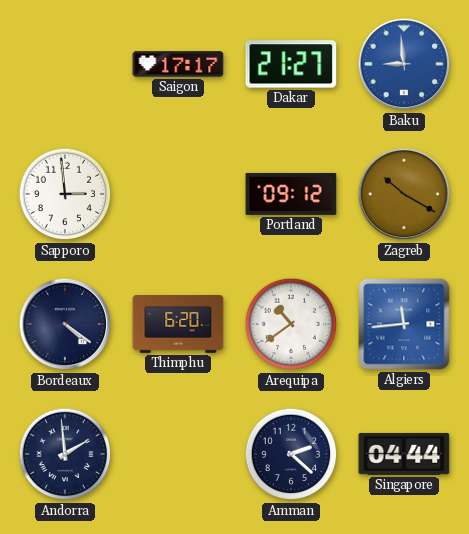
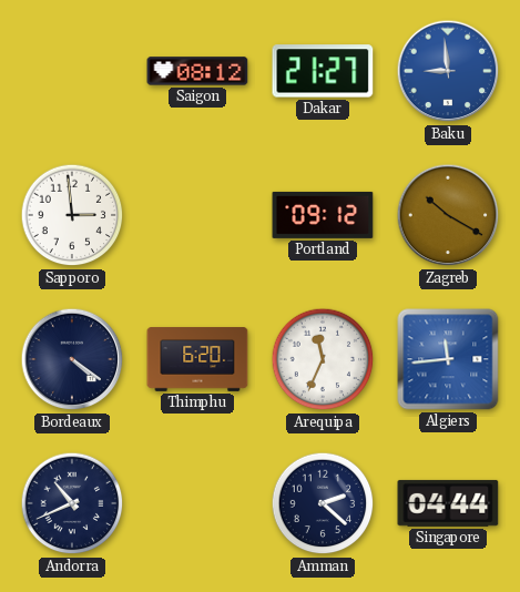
Saigon: 17:17 -> 08:12 (197, 71)
Arequipa: 10:39 -> 11:34 (323, 359)
Andorra: 1:59 -> 10:41 (72, 503)
